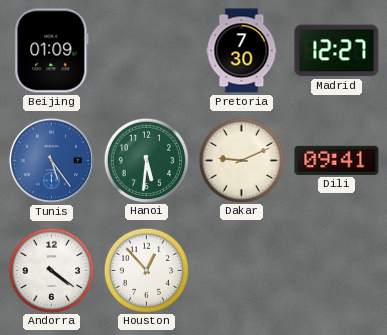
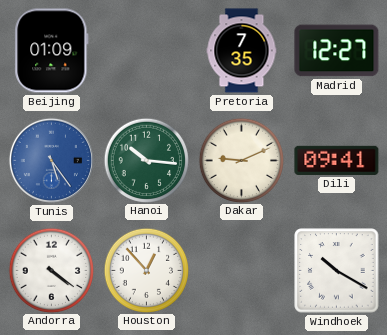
Pretoria: 7:30 -> 7:35 (242, 51)
Hanoi: 5:31 -> 10:16 (146, 160)
Windhoek: none -> 10:20 (337, 271)
